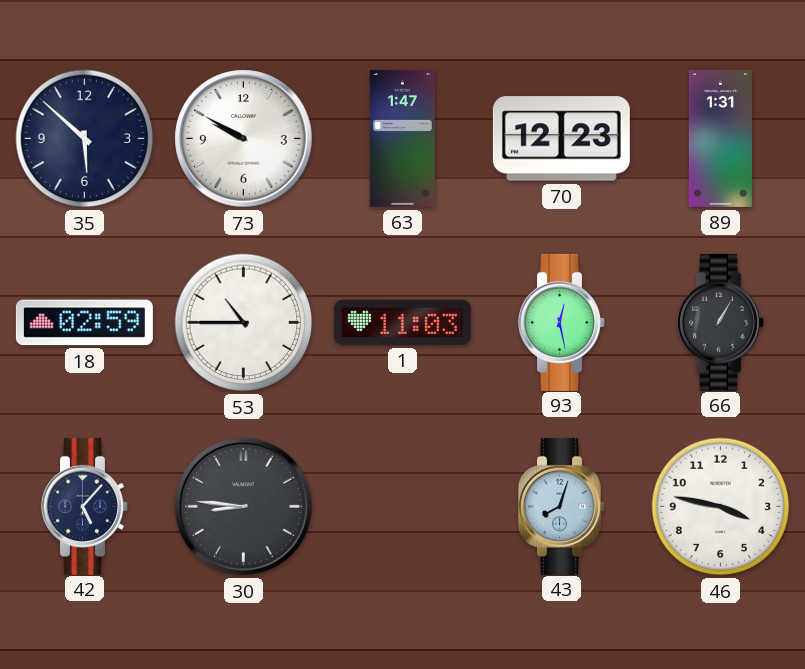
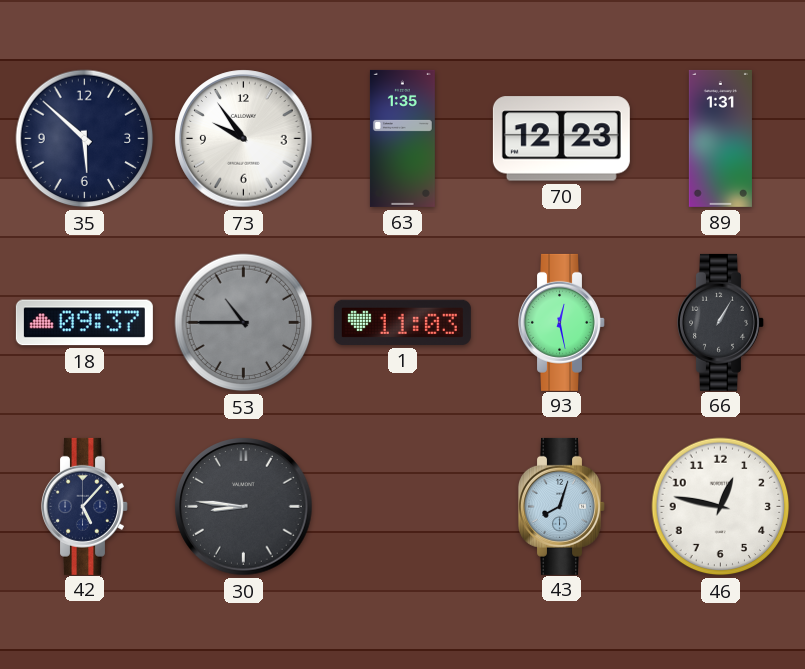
73: 9:50 -> 9:54 (244, 139)
63: 1:47 -> 1:35 (402, 138)
18: 02:59 -> 09:37 (84, 323)
53 dial: white -> grey (244, 323)
46: 3:47 -> 12:47 (721, 507)
